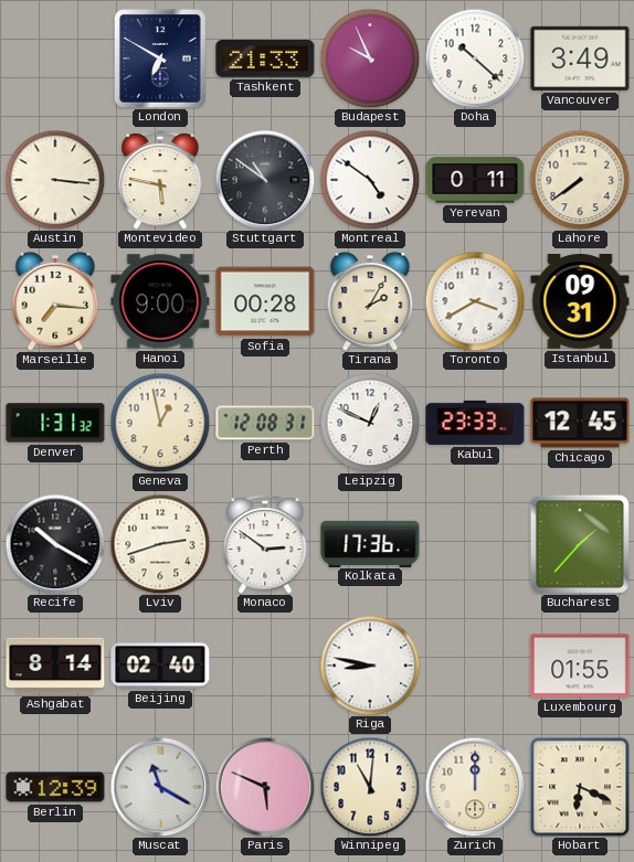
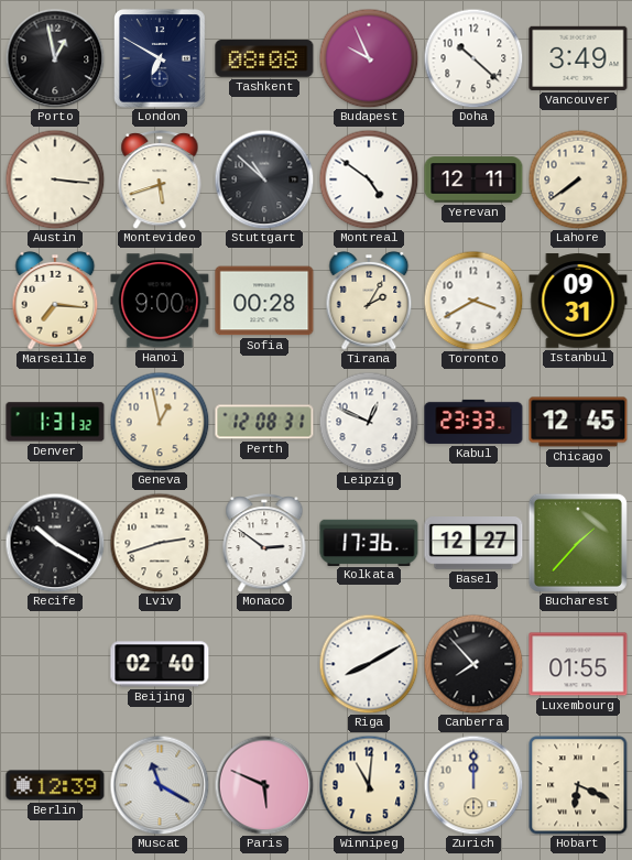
Porto: none -> 12:58 (55, 58)
Tashkent: 21:33 -> 08:08 (264, 59)
Montevideo: 5:47 -> 5:42 (160, 179)
Stuttgart: 10:51 -> 10:52 (264, 179)
Yerevan: 0:11 -> 12:11 (473, 179)
Basel: none -> 12:27 (473, 543)
Ashgabat: 8:14 -> none (55, 666)
Riga: 8:47 -> 8:10 (369, 664)
Canberra: none -> 7:53 (473, 664)
